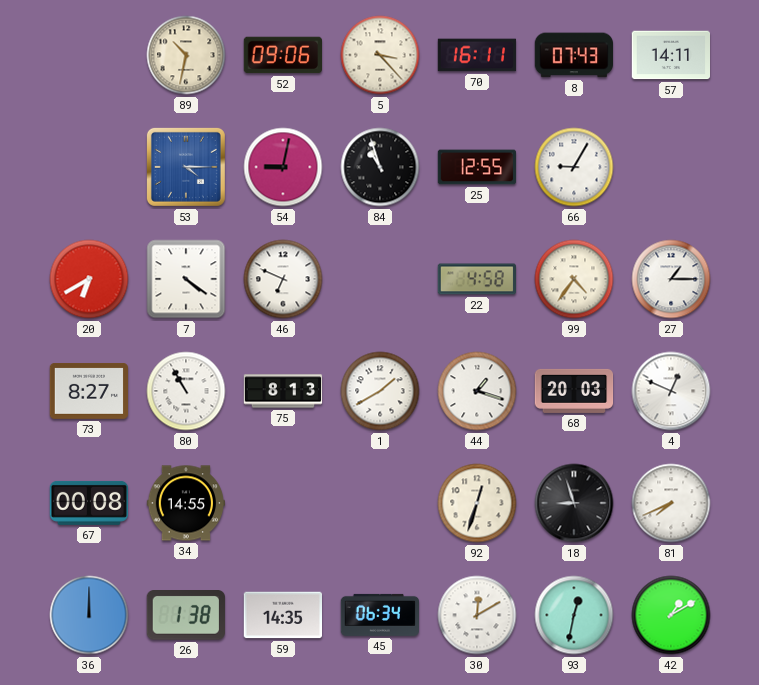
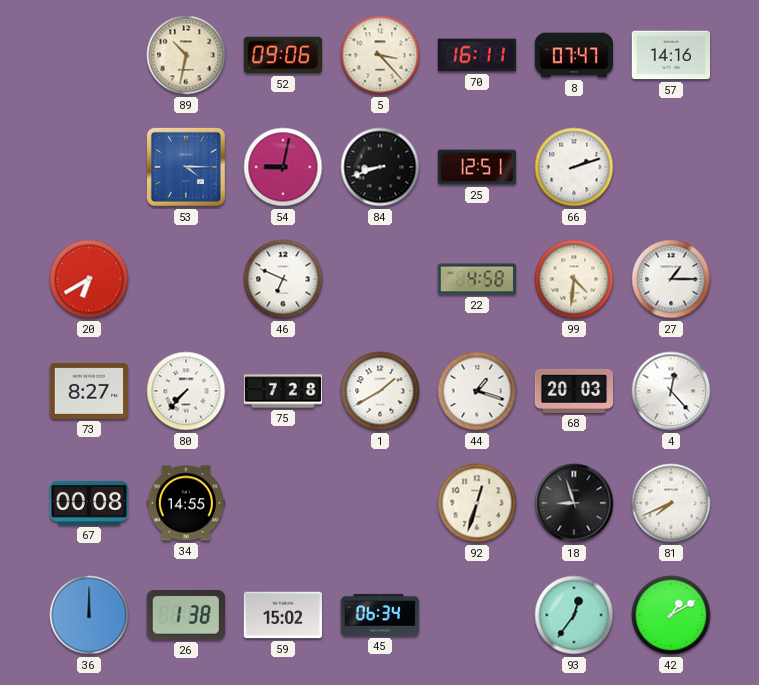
8: 07:43 -> 07:47 (573, 55)
57: 14:11 -> 14:16 (671, 55)
84: 10:57 -> 8:42 (380, 167)
25: 12:55 -> 12:51 (477, 167)
66: 9:05 -> 2:12 (574, 167)
7: 4:21 -> none (186, 279)
99: 4:36 -> 4:31 (574, 279)
80: 10:55 -> 7:37 (186, 391)
75: 8:13 -> 7:28 (283, 391)
4: 12:49 -> 12:23 (671, 391)
59: 14:35 -> 15:02 (283, 615)
30: 12:10 -> none (477, 615)
93: 12:32 -> 12:36 (574, 615)
